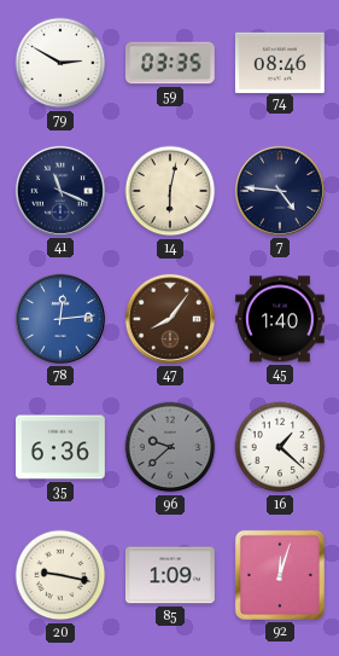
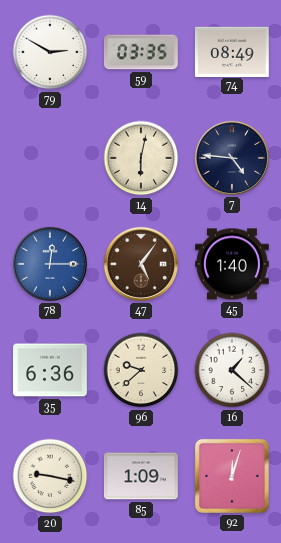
74: 08:46 -> 08:49 (232, 51)
41: 11:19 -> none (60, 191)
78: 12:14 -> 12:15 (50, 264)
47: 8:06 -> 5:06 (141, 264)
96 dial: grey -> cream (141, 370)
